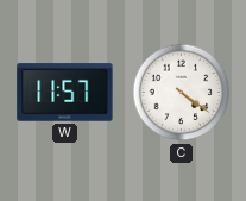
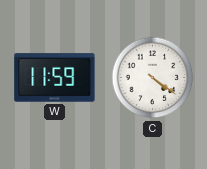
W: 11:57 -> 11:59 (55, 78)
